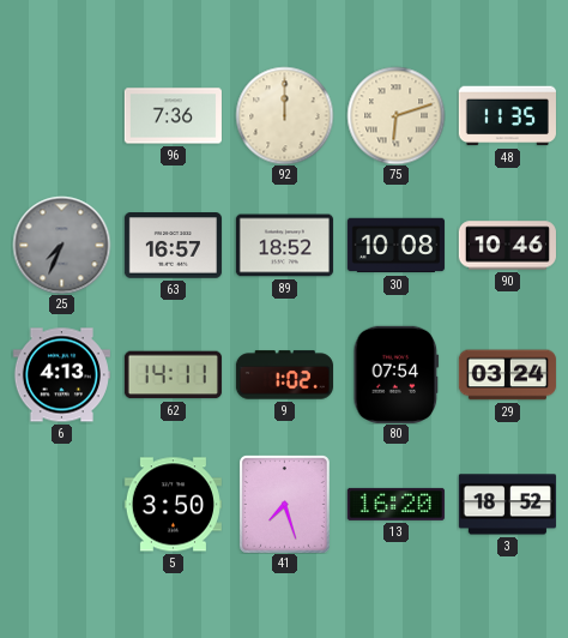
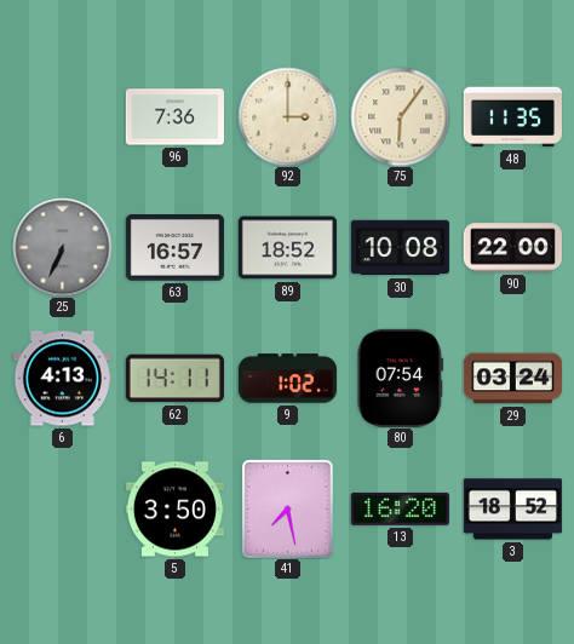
92: 12:00 -> 3:00 (287, 116)
75: 6:12 -> 6:06 (400, 116)
25: 7:34 -> 6:34 (62, 247)
90: 10:46 -> 22:00 (512, 248)
41: 7:27 -> 7:28 (287, 508)
